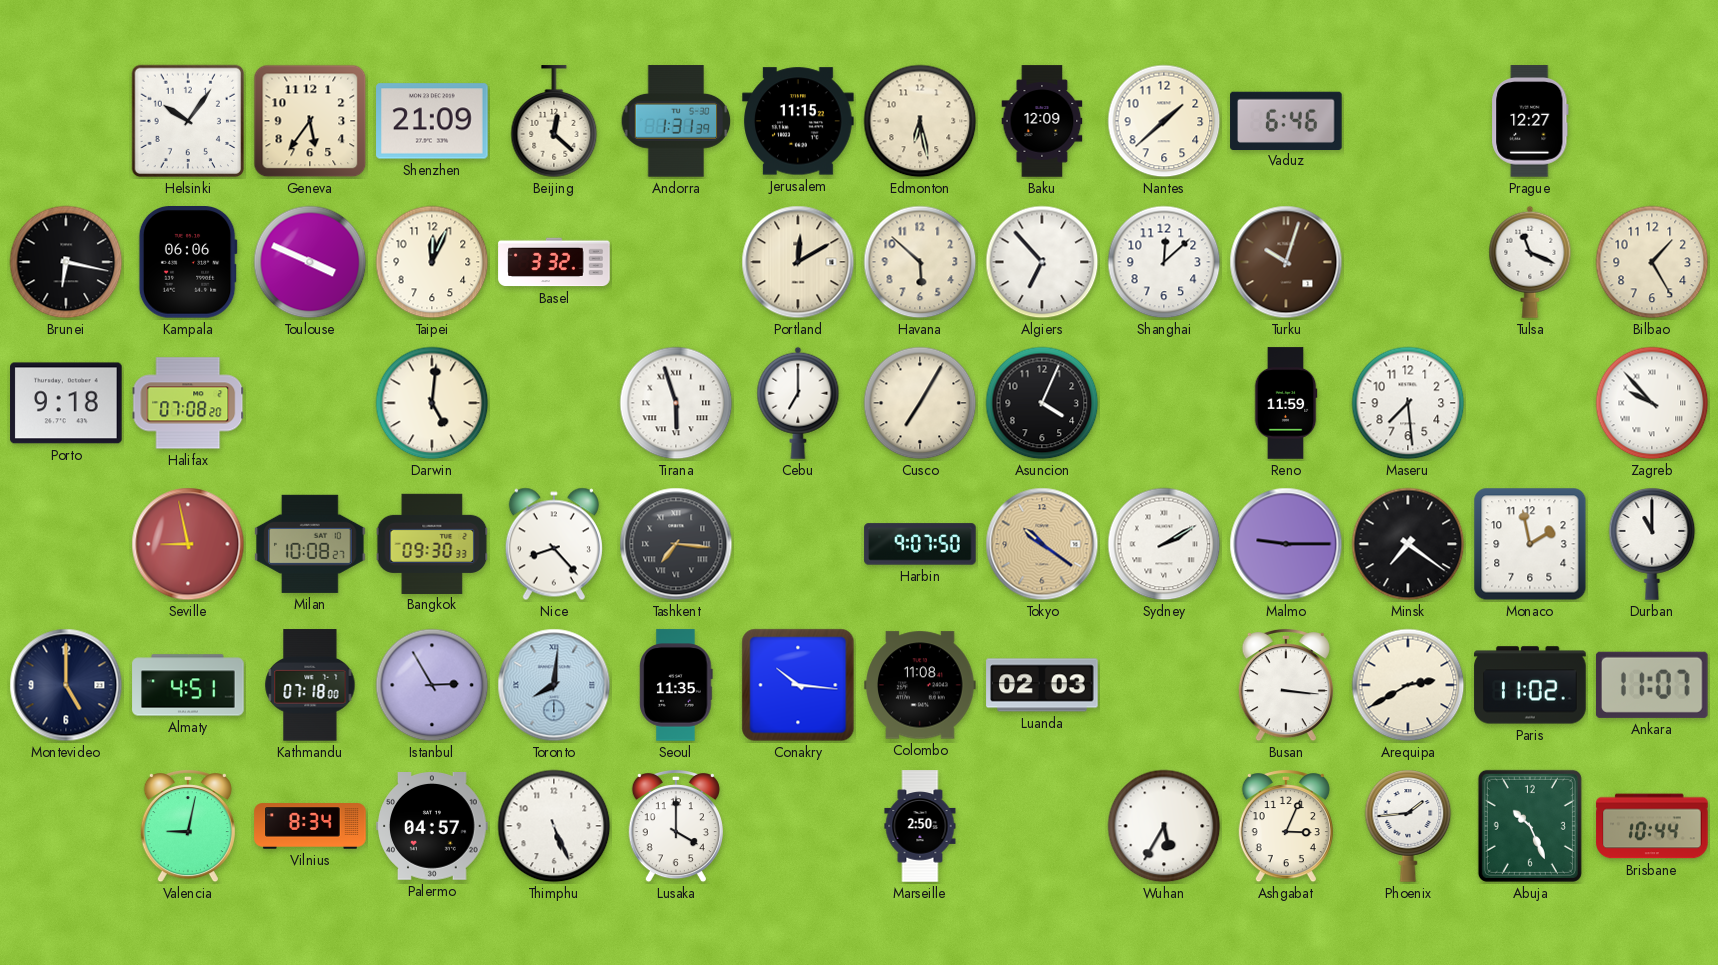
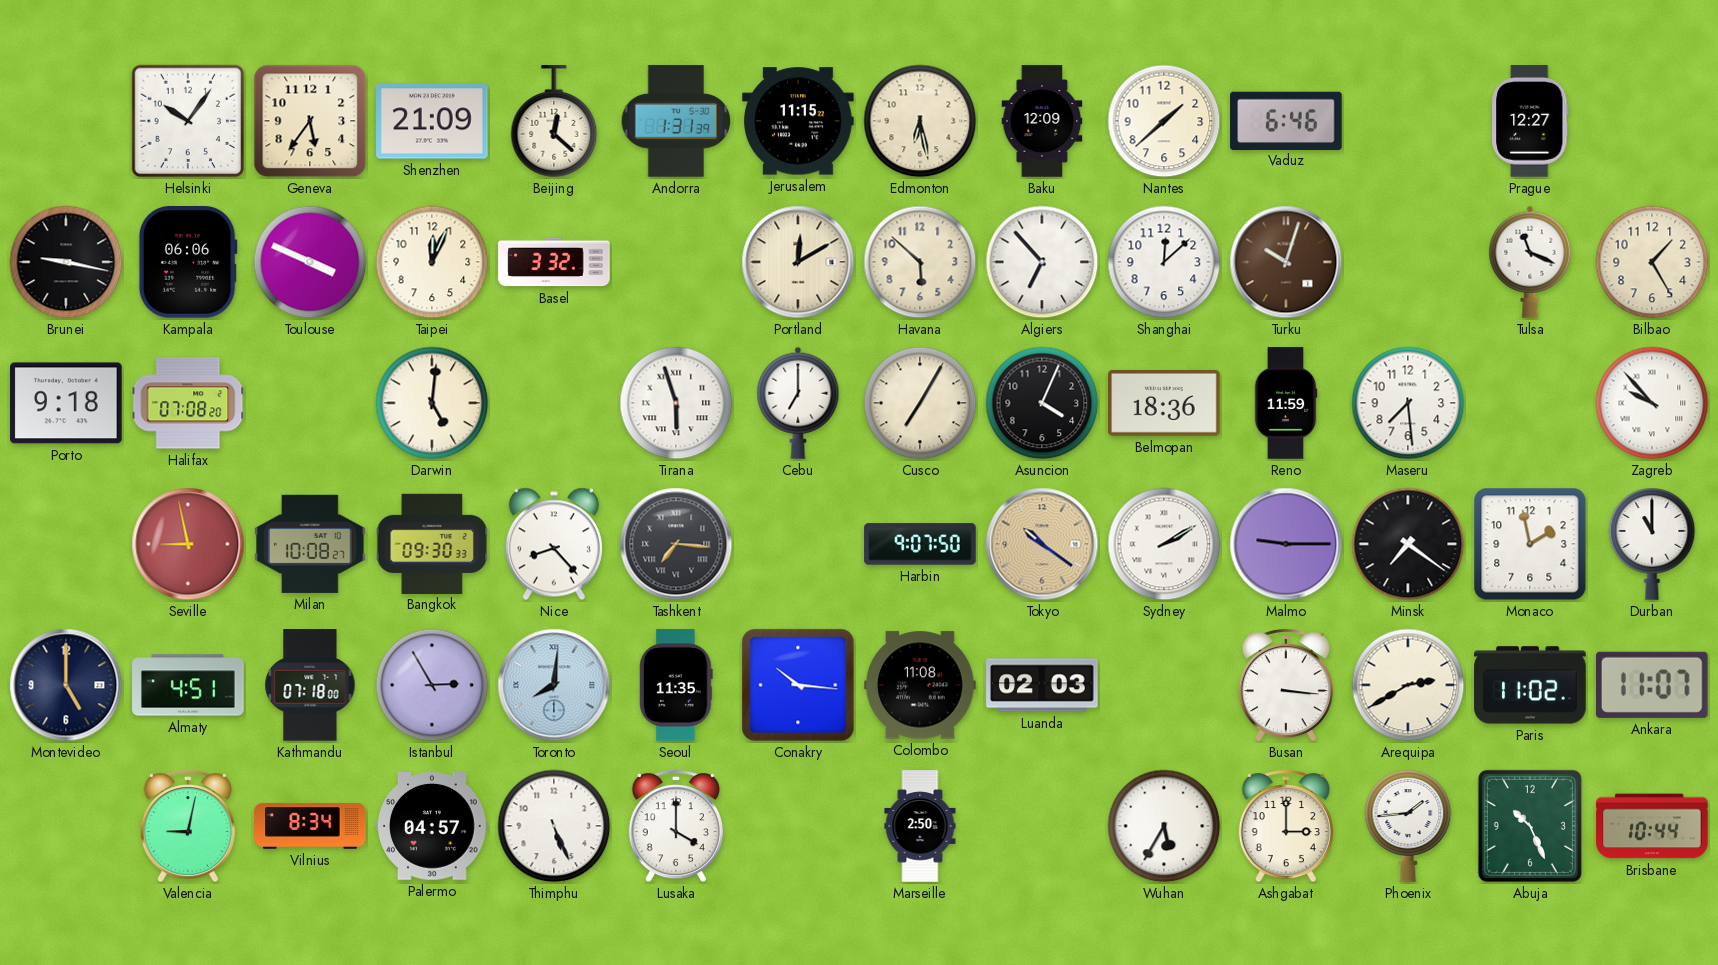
Brunei: 6:17 -> 9:17 (66, 262)
Belmopan: none -> 18:36 (1164, 403)
Ashgabat: 3:04 -> 3:00 (1286, 827)
